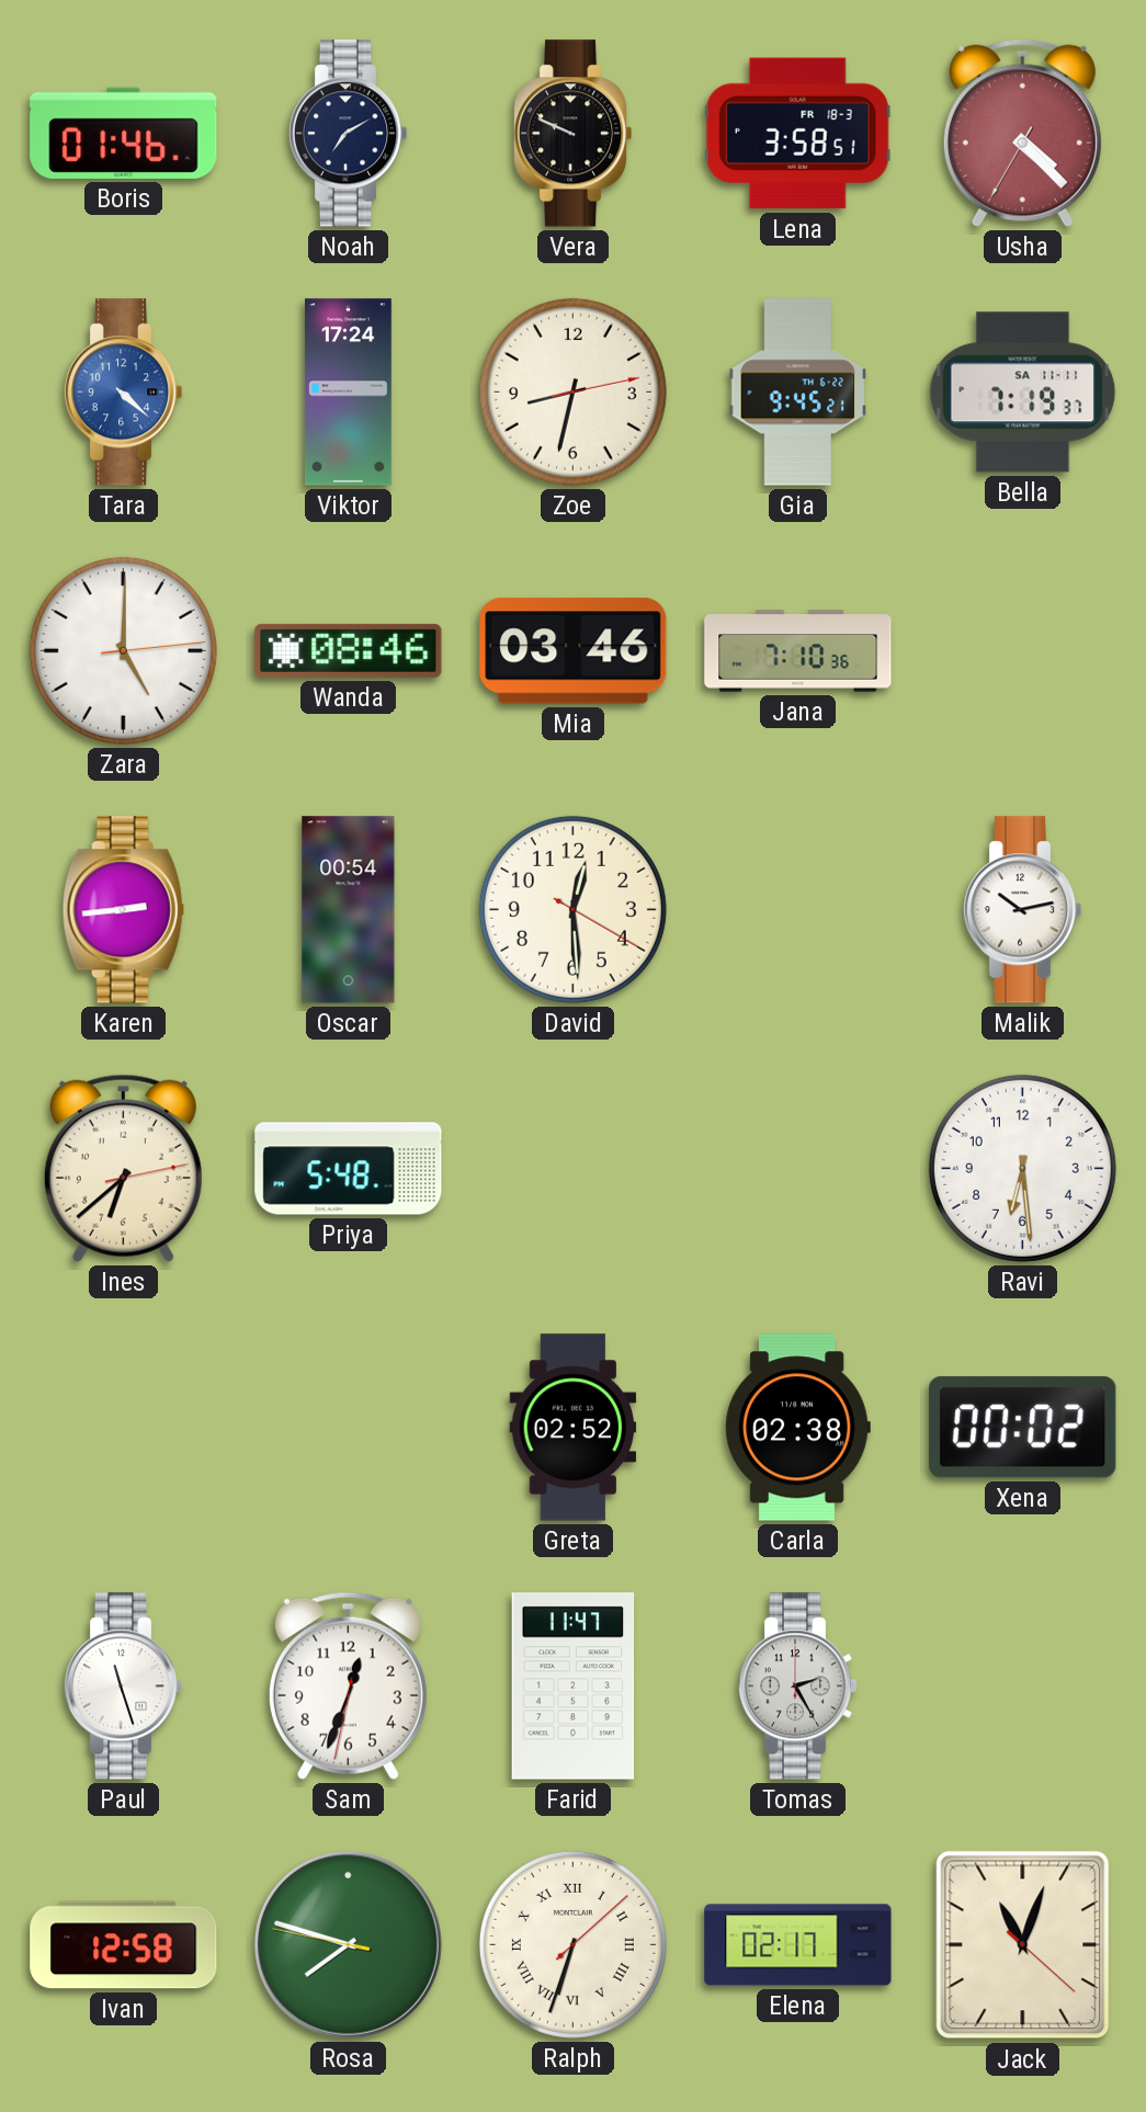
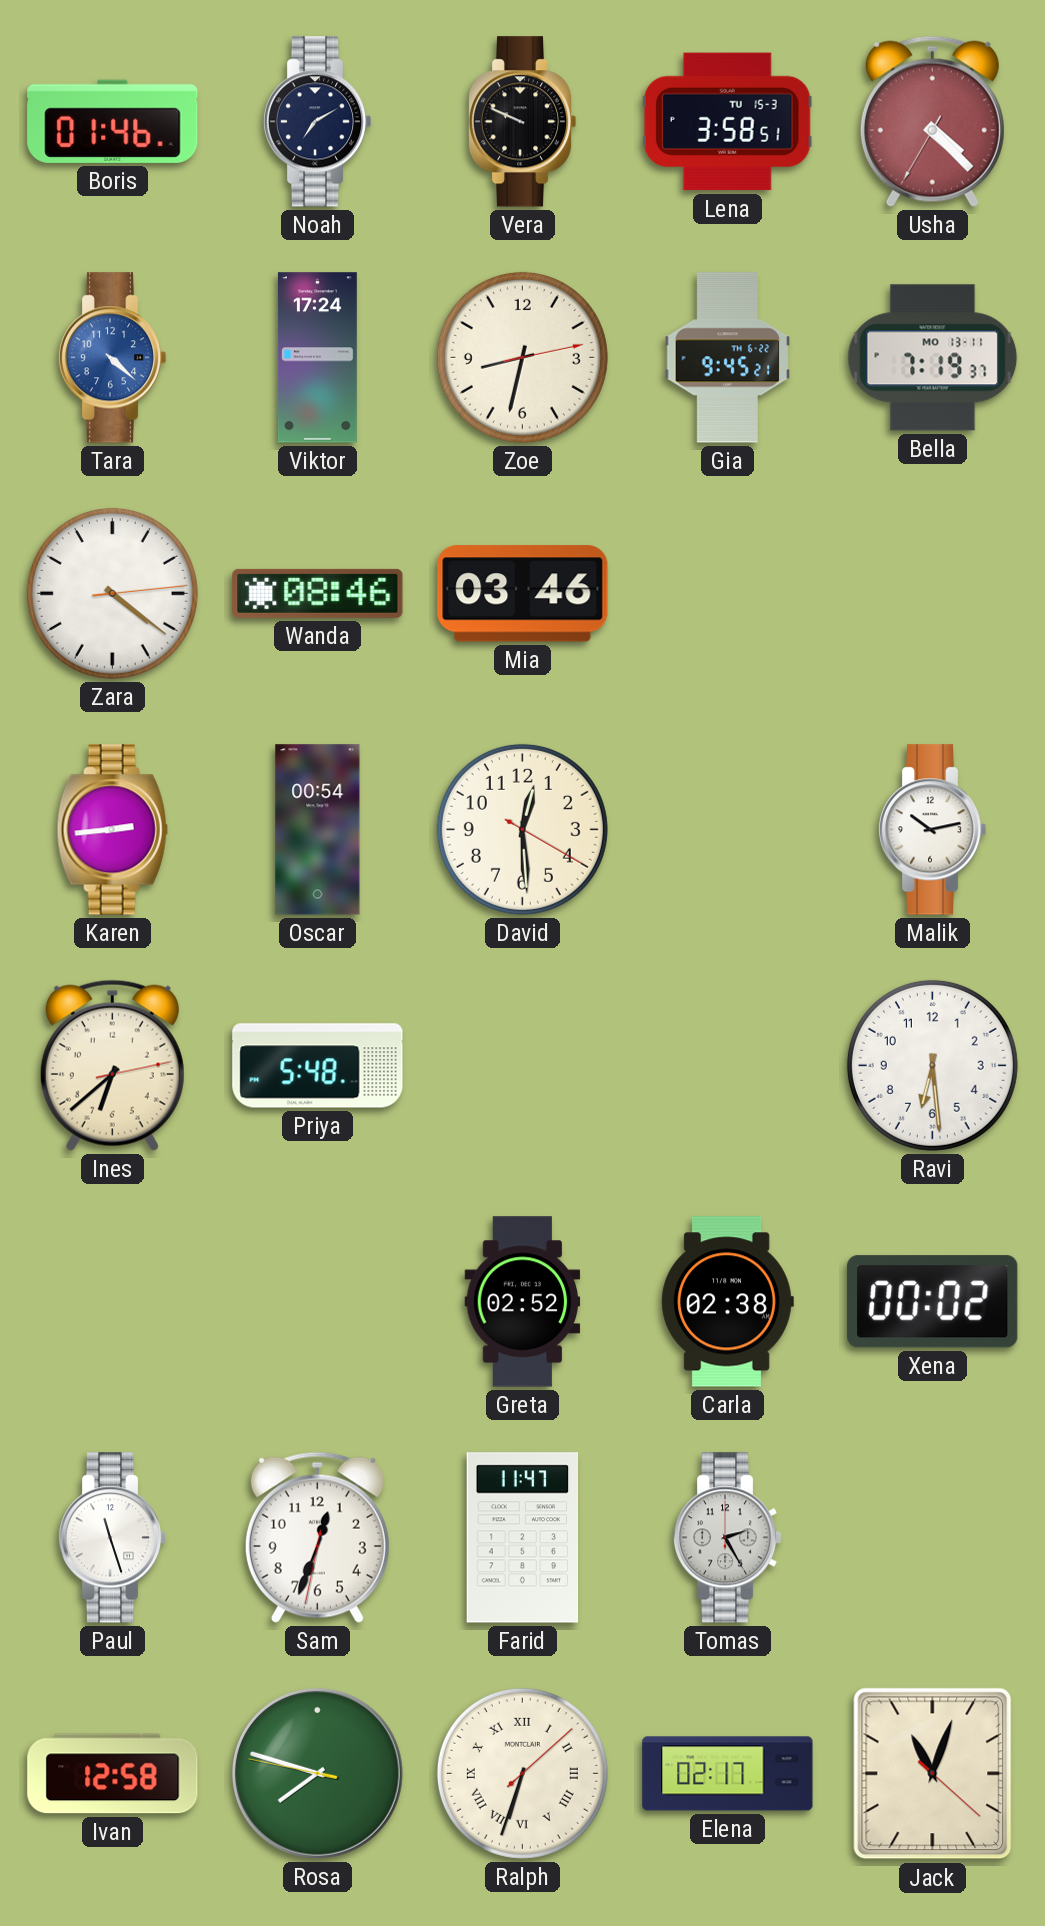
Lena date: FR 18-3 -> TU 15-3 (727, 122)
Bella date: SA 11-11 -> MO 13-11 (933, 358)
Zara: 5:00 -> 4:21 (112, 593)
Jana: 7:10 -> none (798, 651)
